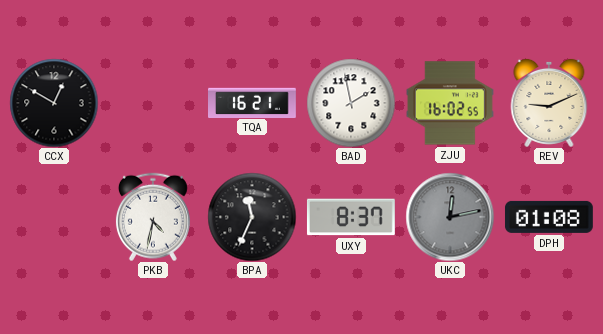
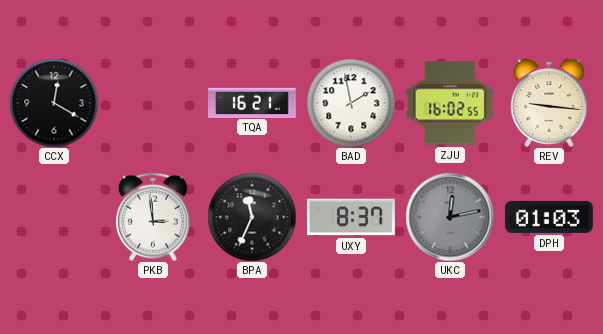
CCX: 12:50 -> 12:20 (54, 103)
REV: 9:11 -> 9:16 (549, 103)
PKB: 4:32 -> 2:59 (153, 217)
DPH: 01:08 -> 01:03 (549, 217)
